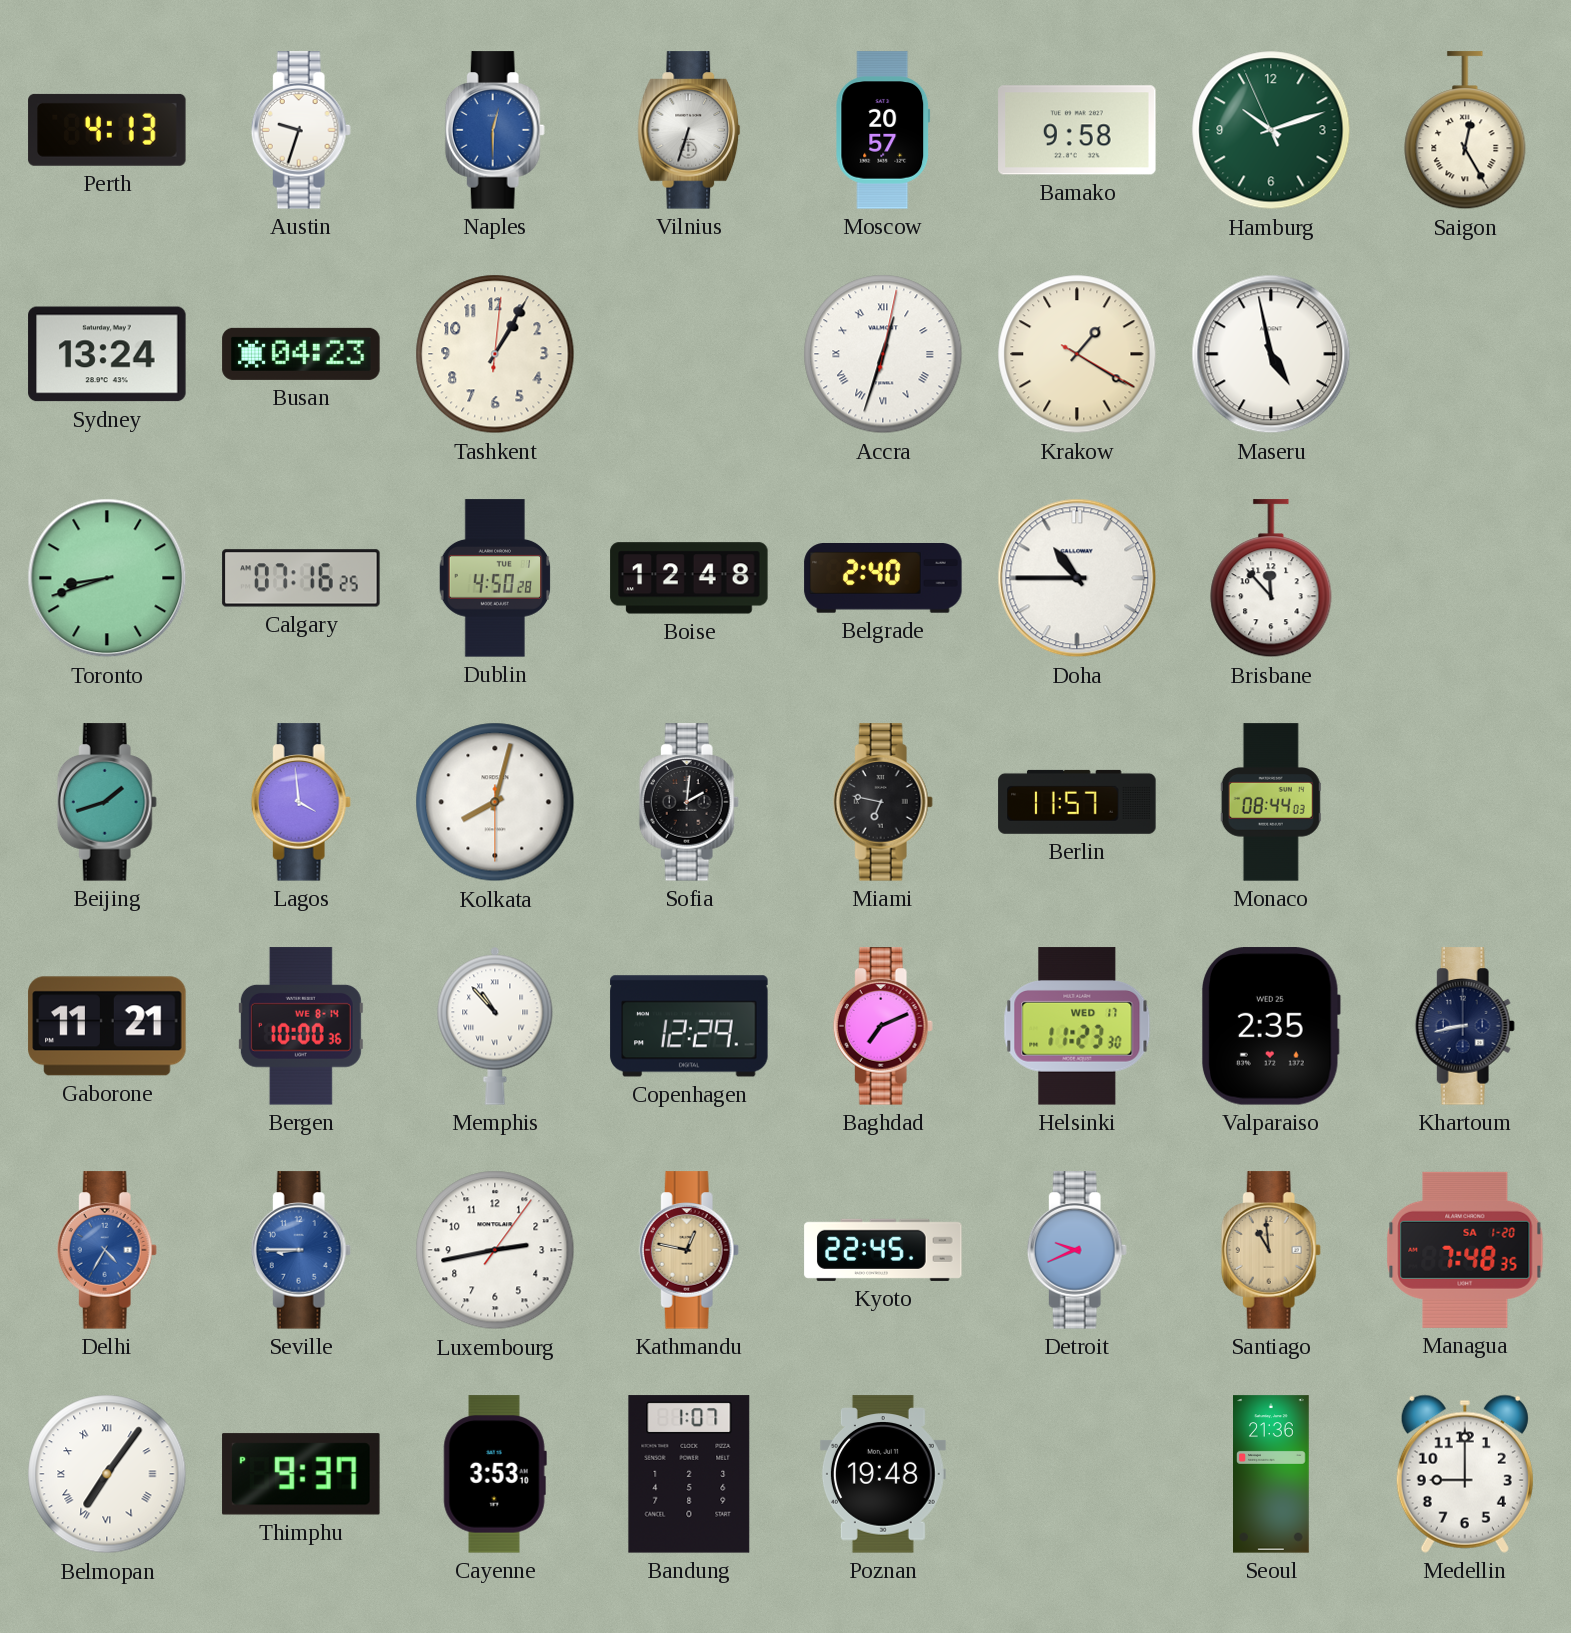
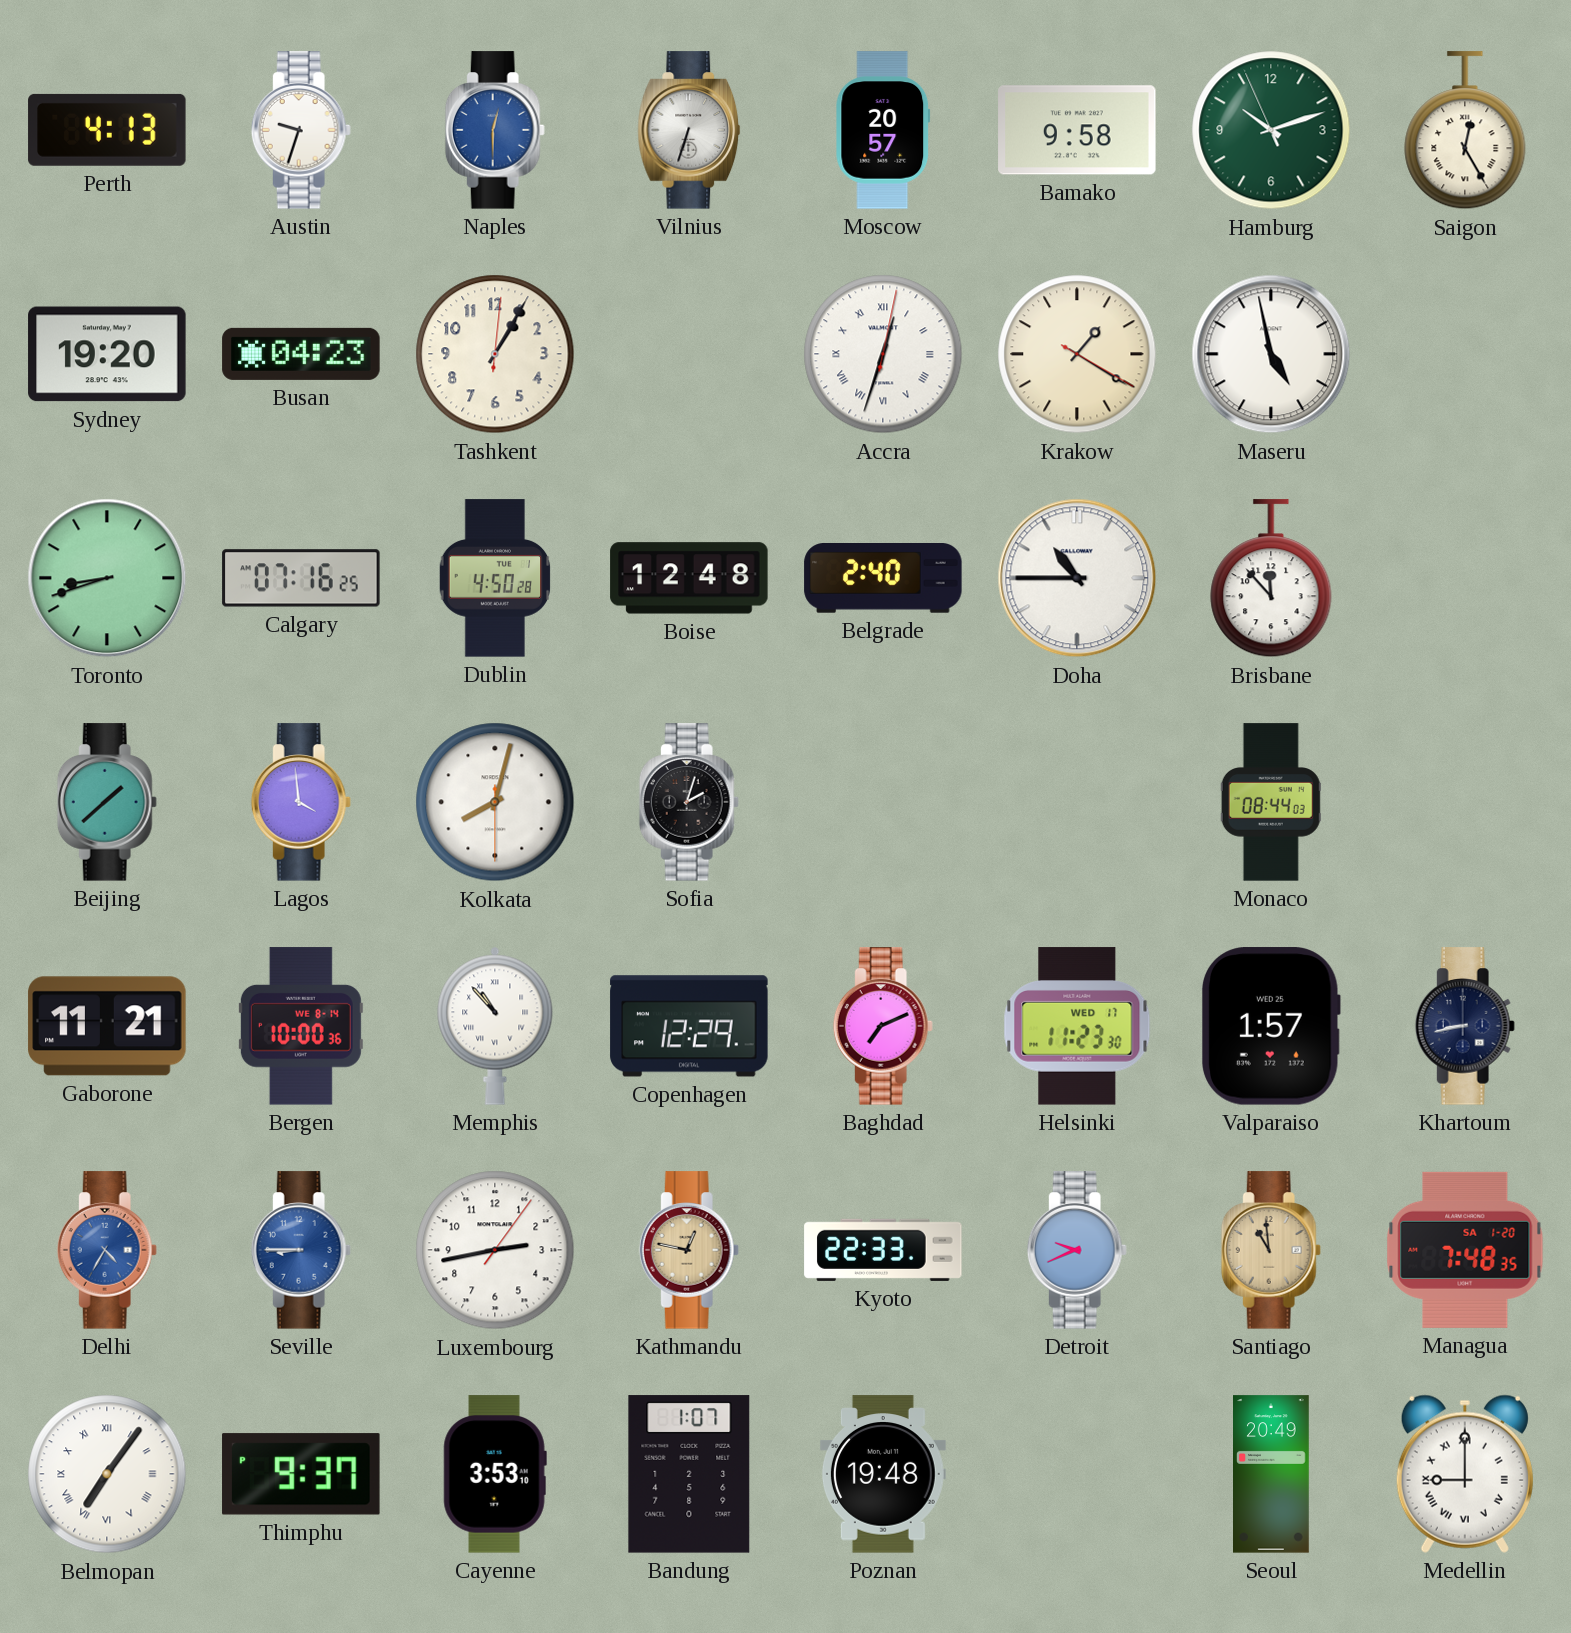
Sydney: 13:24 -> 19:20 (107, 354)
Beijing: 1:42 -> 1:38 (107, 802)
Sofia: 2:01 -> 2:03 (689, 802)
Miami: 6:47 -> none (883, 802)
Berlin: 11:57 -> none (1077, 802)
Valparaiso: 2:35 -> 1:57 (1272, 1026)
Kyoto: 22:45 -> 22:33 (883, 1250)
Seoul: 21:36 -> 20:49 (1272, 1474)
Medellin numerals: Arabic -> Roman (1465, 1474)
